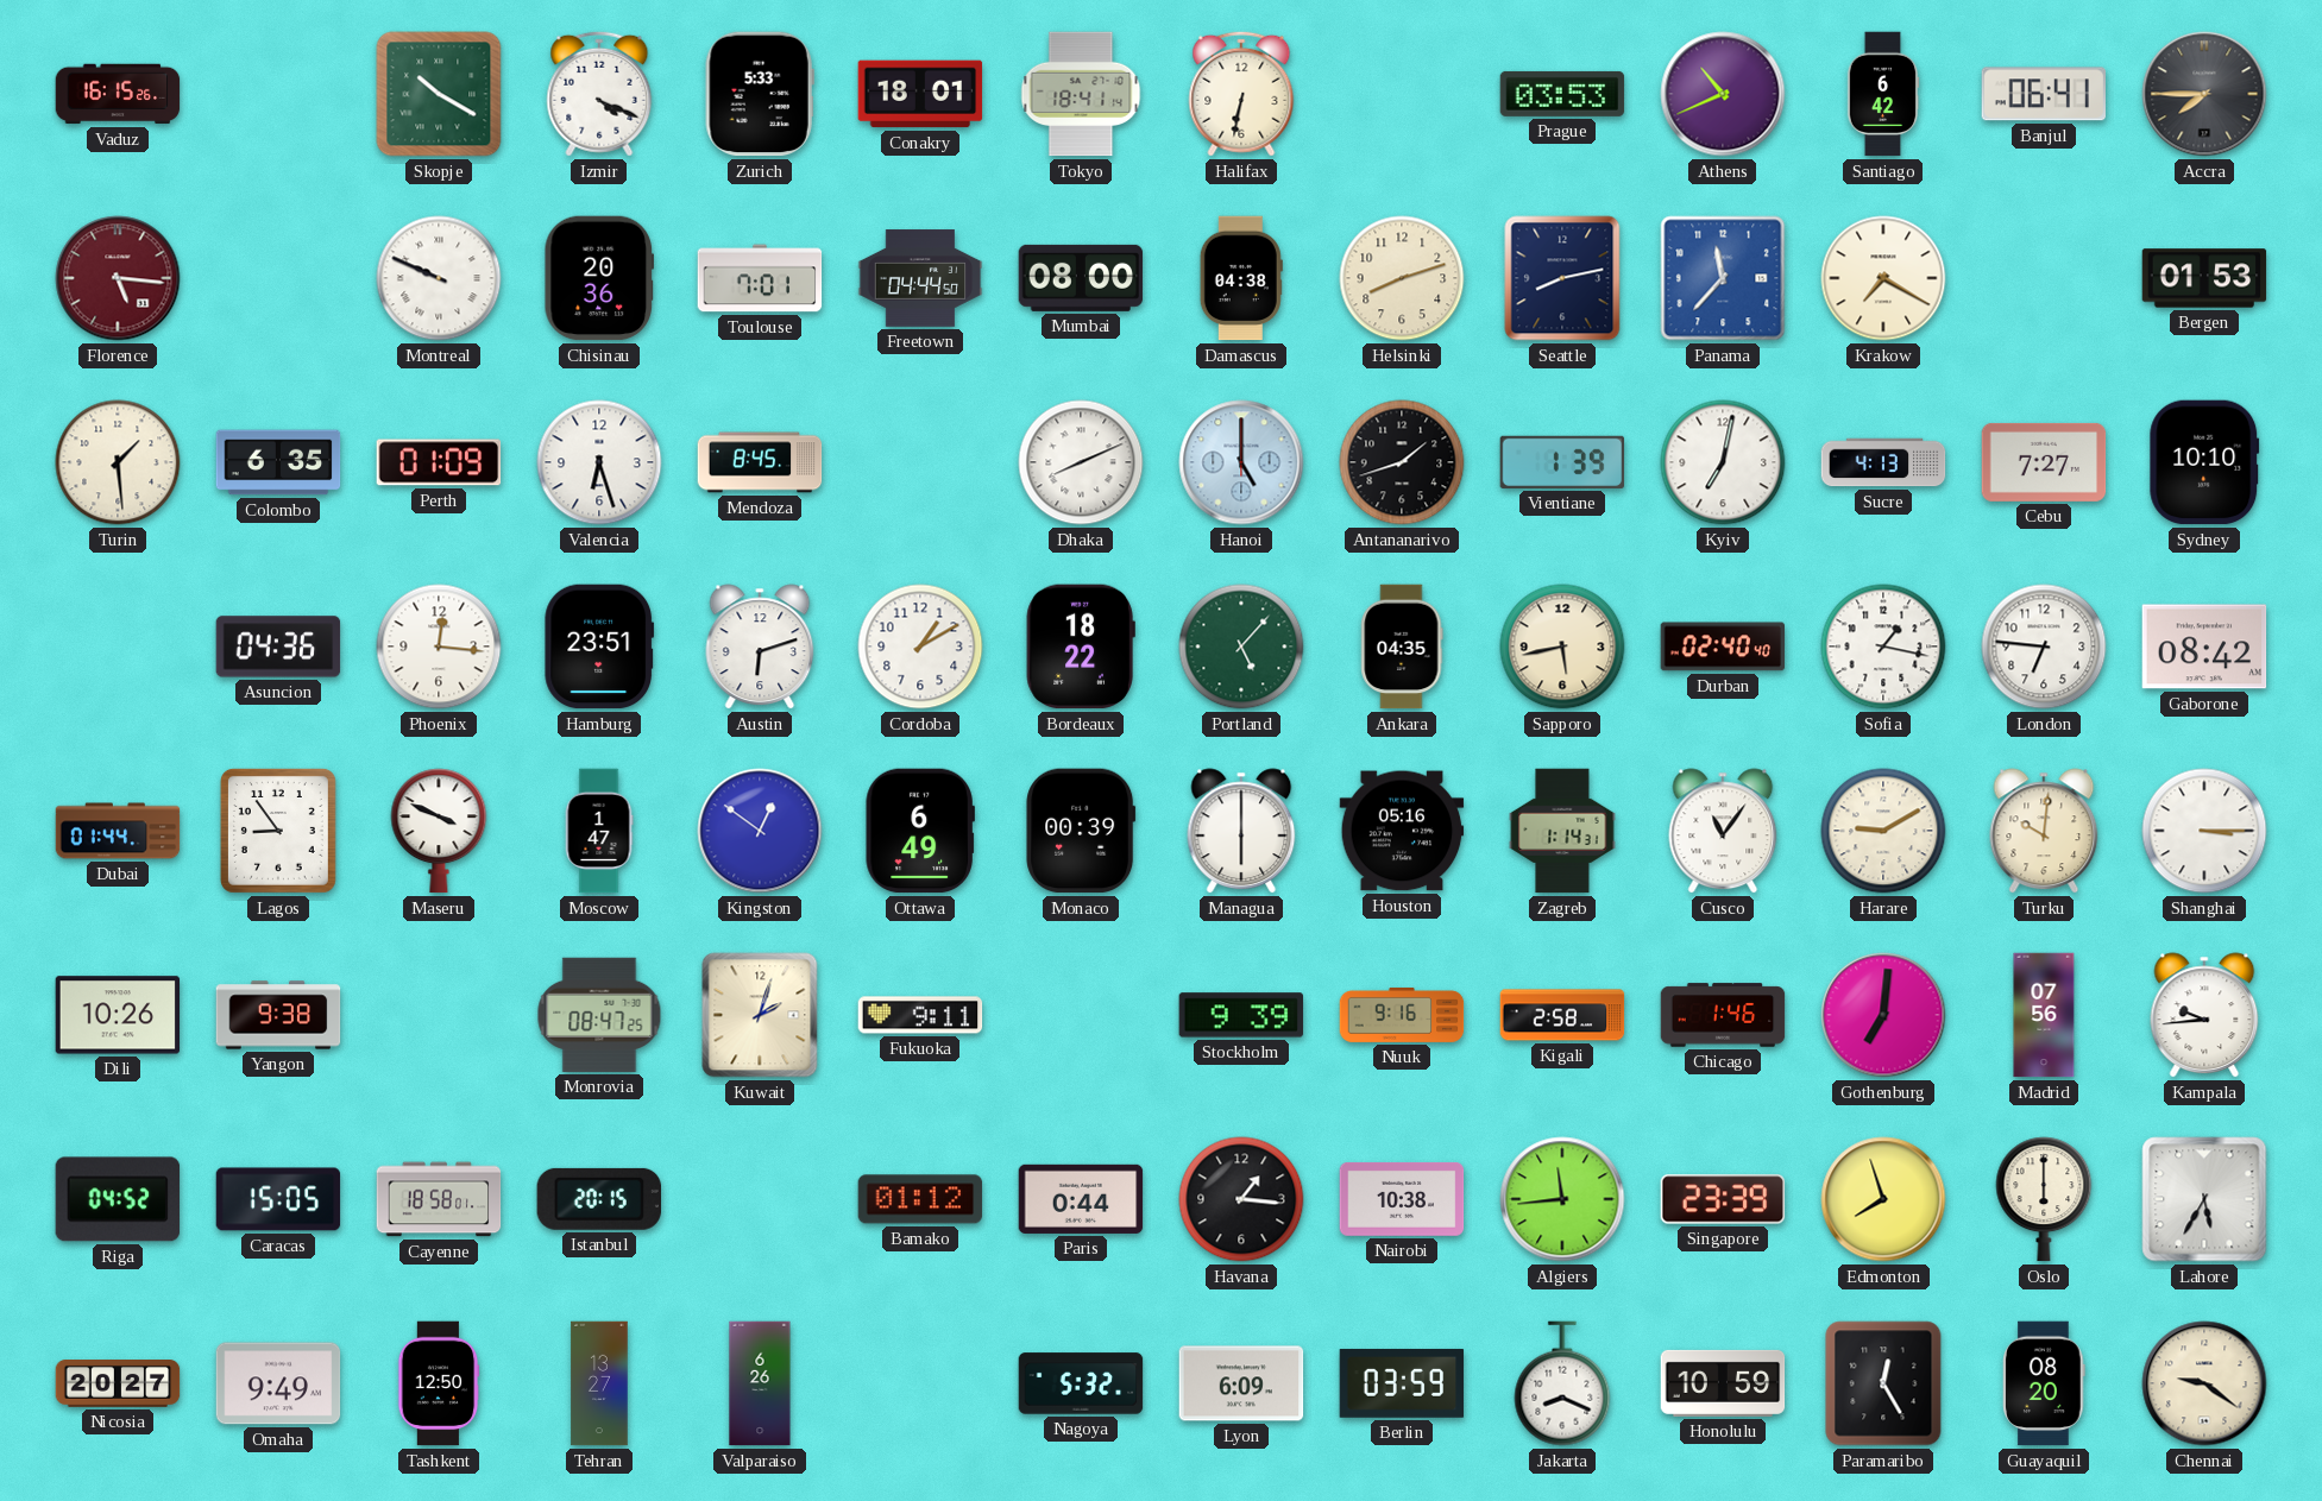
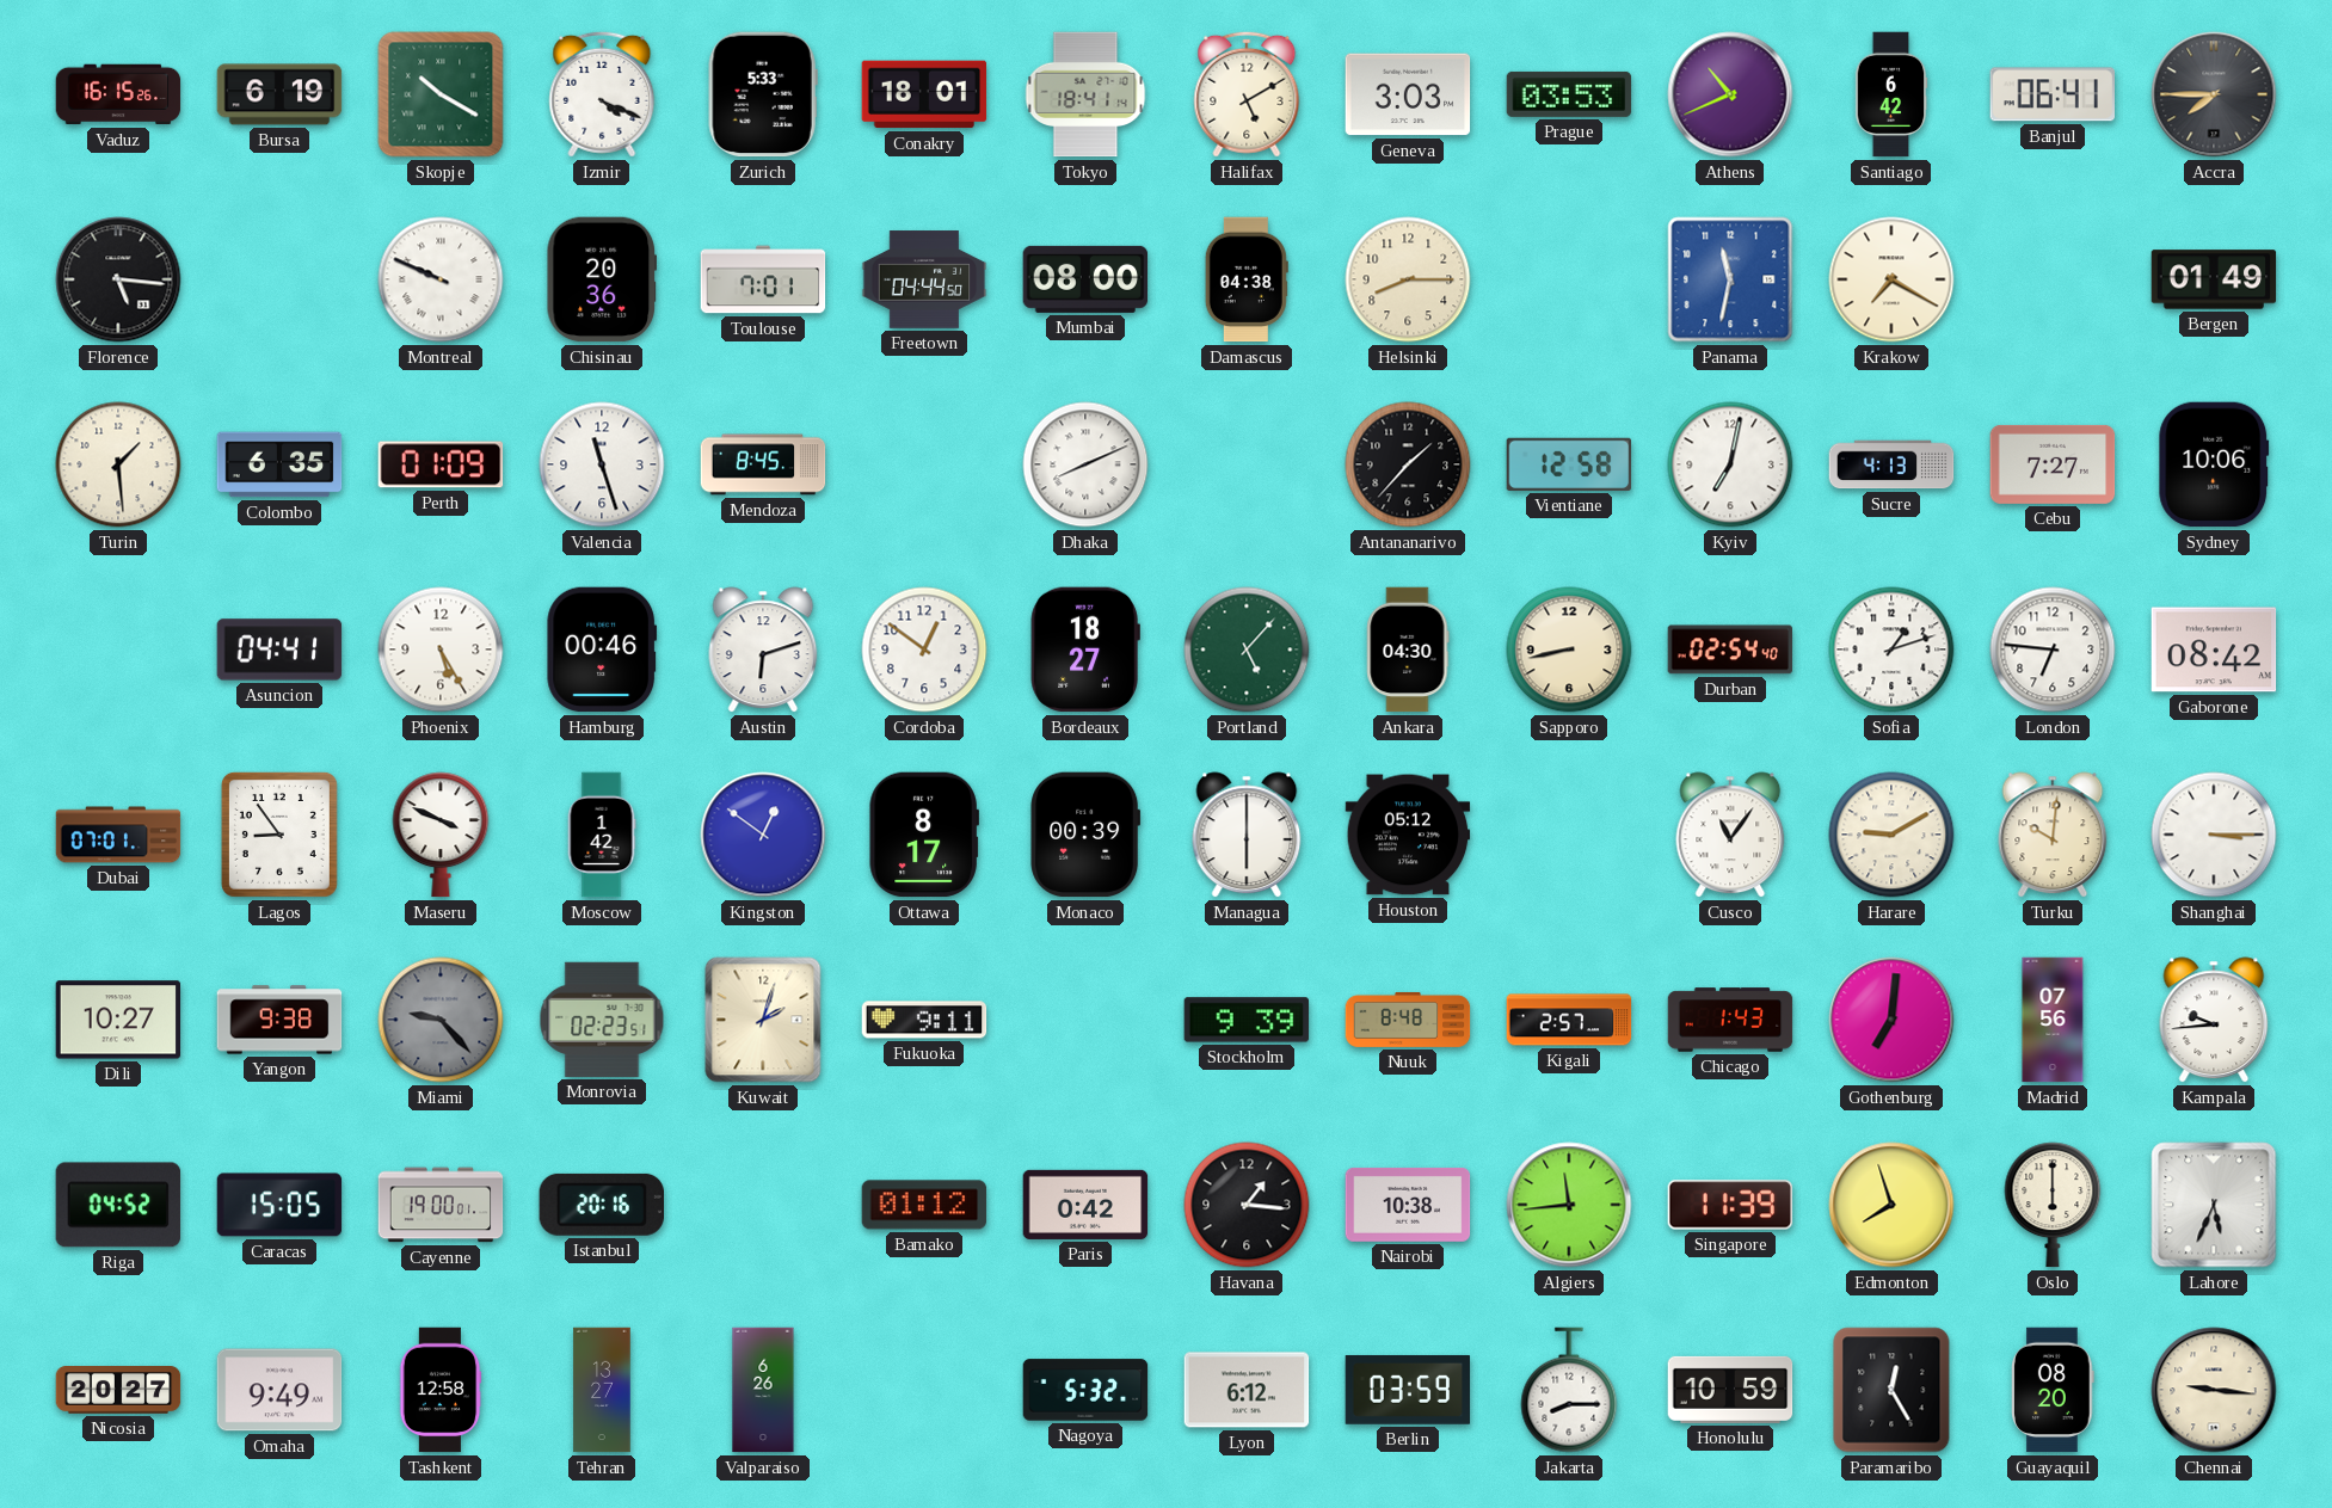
Bursa: none -> 6:19 (279, 94)
Halifax: 6:32 -> 5:10 (1247, 94)
Geneva: none -> 3:03 (1408, 94)
Florence dial: burgundy -> black (118, 279)
Helsinki: 8:12 -> 8:15 (1408, 279)
Seattle: 8:13 -> none (1562, 278)
Panama: 11:37 -> 11:32 (1730, 279)
Bergen: 01:53 -> 01:49 (2214, 279)
Valencia: 6:27 -> 11:27 (602, 464)
Hanoi: 5:00 -> none (1241, 462)
Antananarivo: 1:42 -> 1:37 (1408, 464)
Vientiane: 1:39 -> 12:58 (1569, 464)
Sydney: 10:10 -> 10:06 (2214, 464)
Asuncion: 04:36 -> 04:41 (279, 650)
Phoenix: 12:16 -> 5:25 (441, 650)
Hamburg: 23:51 -> 00:46 (602, 650)
Cordoba: 1:10 -> 12:51 (924, 650)
Bordeaux: 18:22 -> 18:27 (1085, 650)
Ankara: 04:35 -> 04:30 (1408, 650)
Sapporo: 5:43 -> 8:43 (1569, 650)
Durban: 02:40 -> 02:54 (1730, 650)
Sofia: 1:17 -> 1:12 (1891, 650)
Dubai: 01:44 -> 07:01 (118, 835)
Moscow: 1:47 -> 1:42 (602, 835)
Ottawa: 6:49 -> 8:17 (924, 835)
Houston: 05:16 -> 05:12 (1408, 835)
Zagreb: 1:14 -> none (1562, 831)
Dili: 10:26 -> 10:27 (118, 1020)
Miami: none -> 9:23 (441, 1020)
Monrovia: 08:47 -> 02:23 (602, 1020)
Nuuk: 9:16 -> 8:48 (1408, 1020)
Kigali: 2:58 -> 2:57 (1569, 1020)
Chicago: 1:46 -> 1:43 (1730, 1020)
Cayenne: 18:58 -> 19:00 (441, 1205)
Istanbul: 20:15 -> 20:16 (601, 1205)
Paris: 0:44 -> 0:42 (1085, 1205)
Singapore: 23:39 -> 11:39 (1730, 1205)
Lahore: 5:35 -> 5:34 (2214, 1205)
Tashkent: 12:50 -> 12:58 (441, 1390)
Lyon: 6:09 -> 6:12 (1247, 1390)
Jakarta: 8:19 -> 8:15 (1569, 1390)
Chennai: 9:21 -> 9:16 (2214, 1390)
